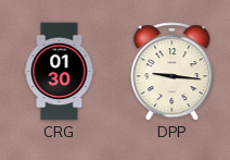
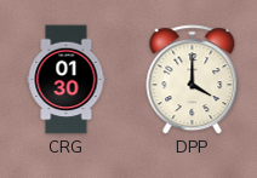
DPP: 9:16 -> 4:00 (193, 80)
